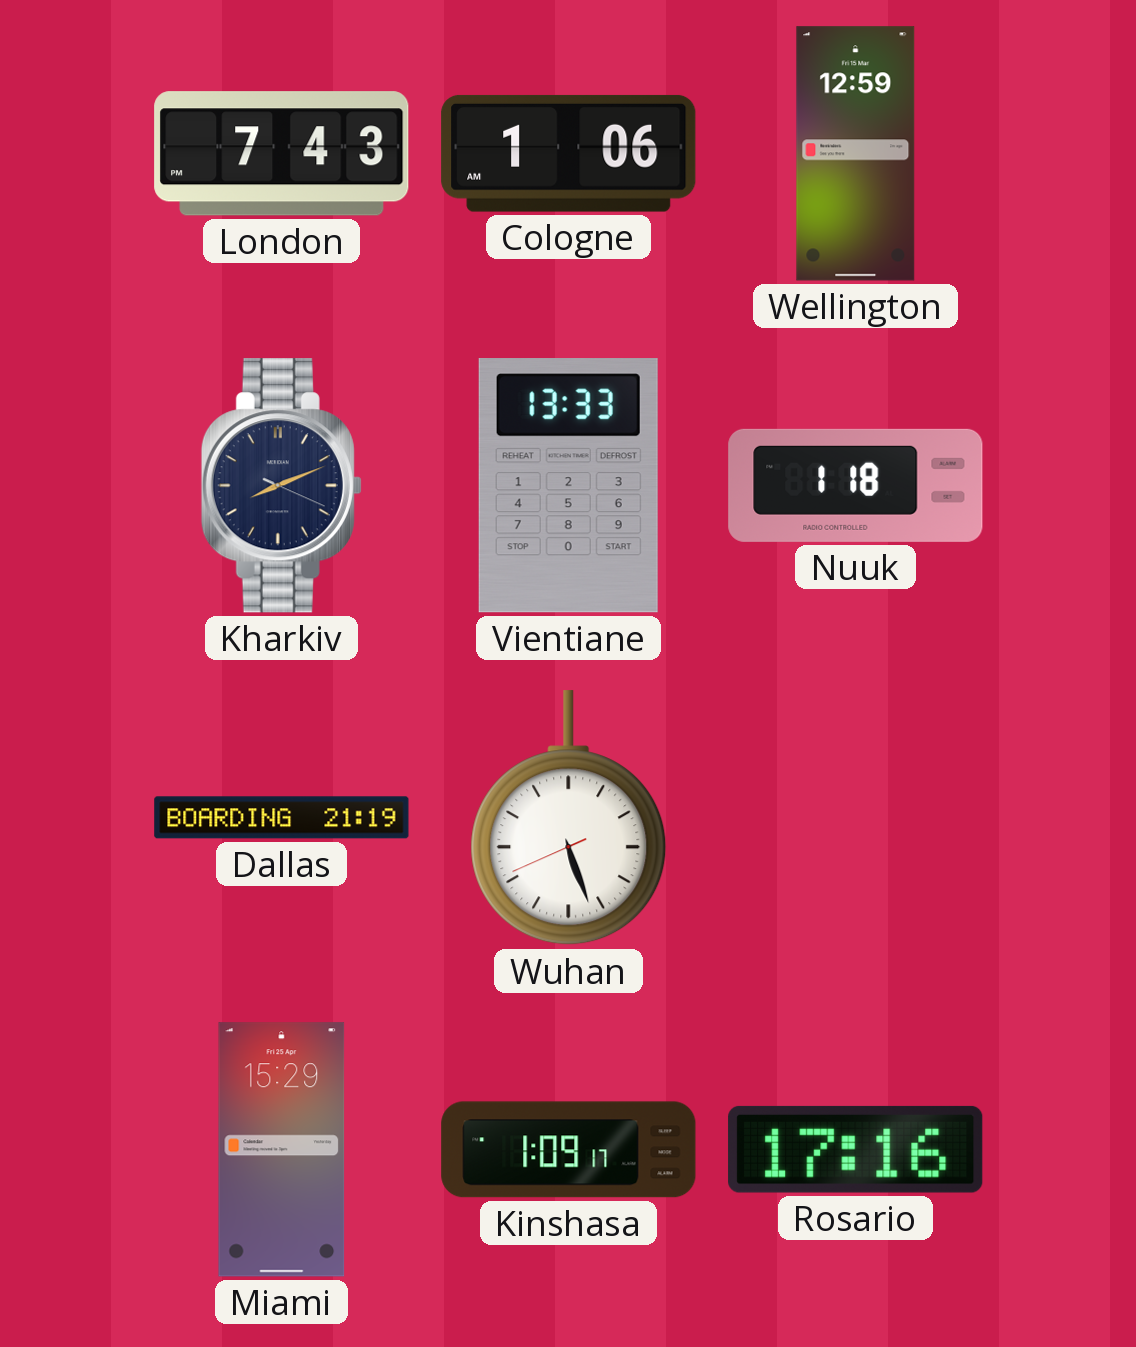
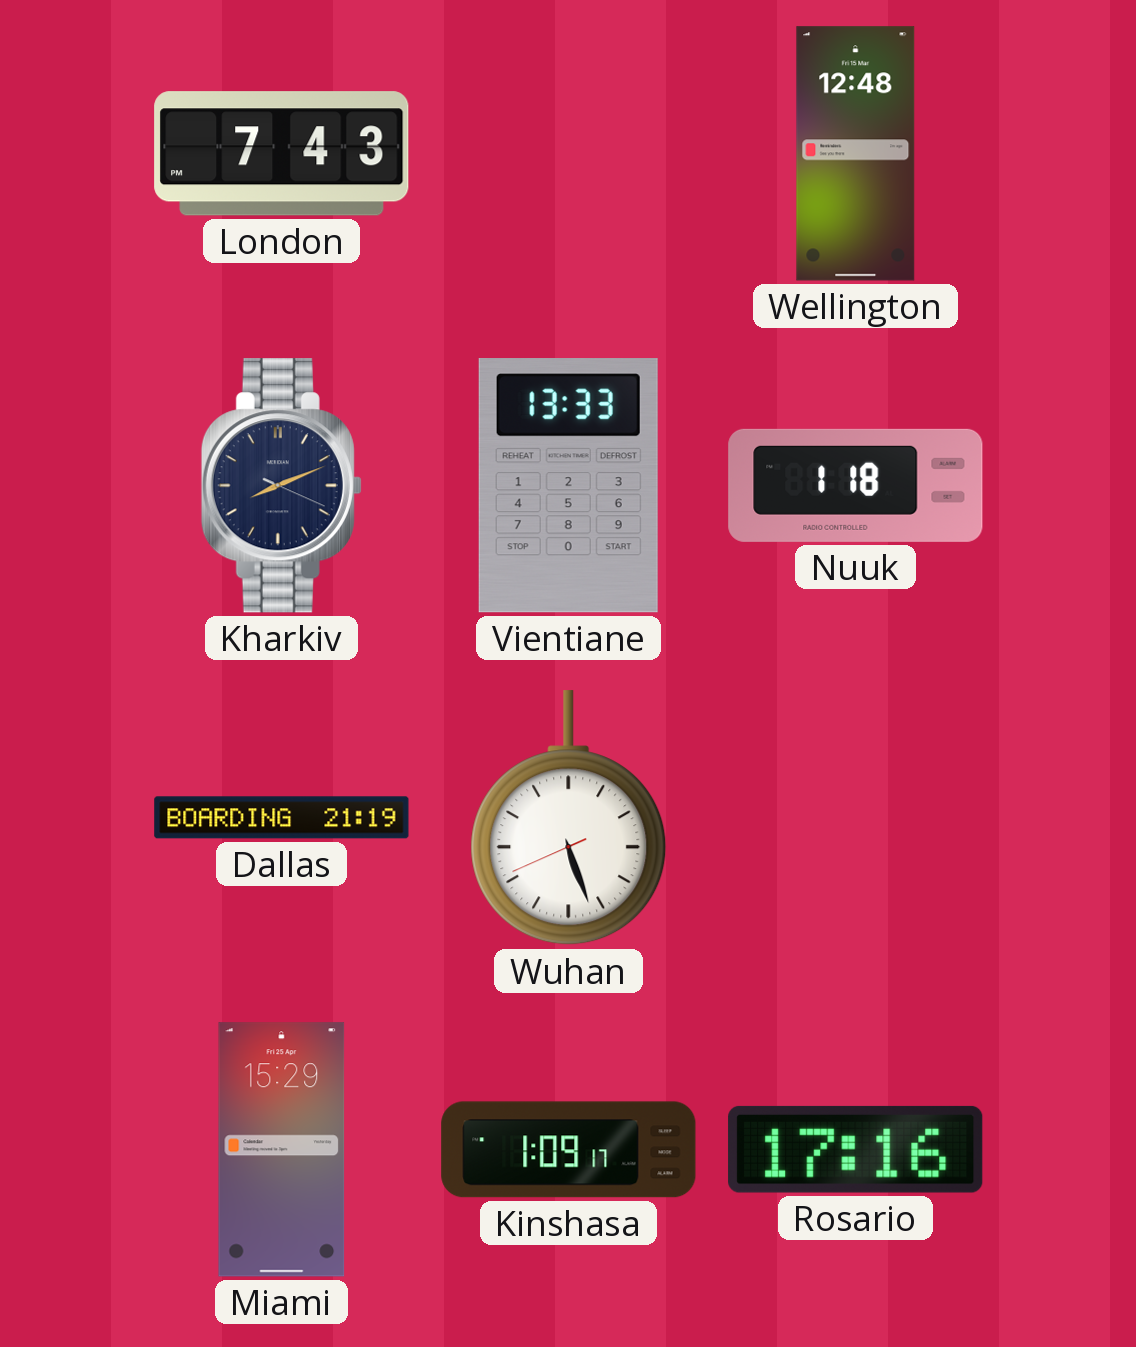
Cologne: 1:06 -> none (569, 153)
Wellington: 12:59 -> 12:48 (856, 154)
